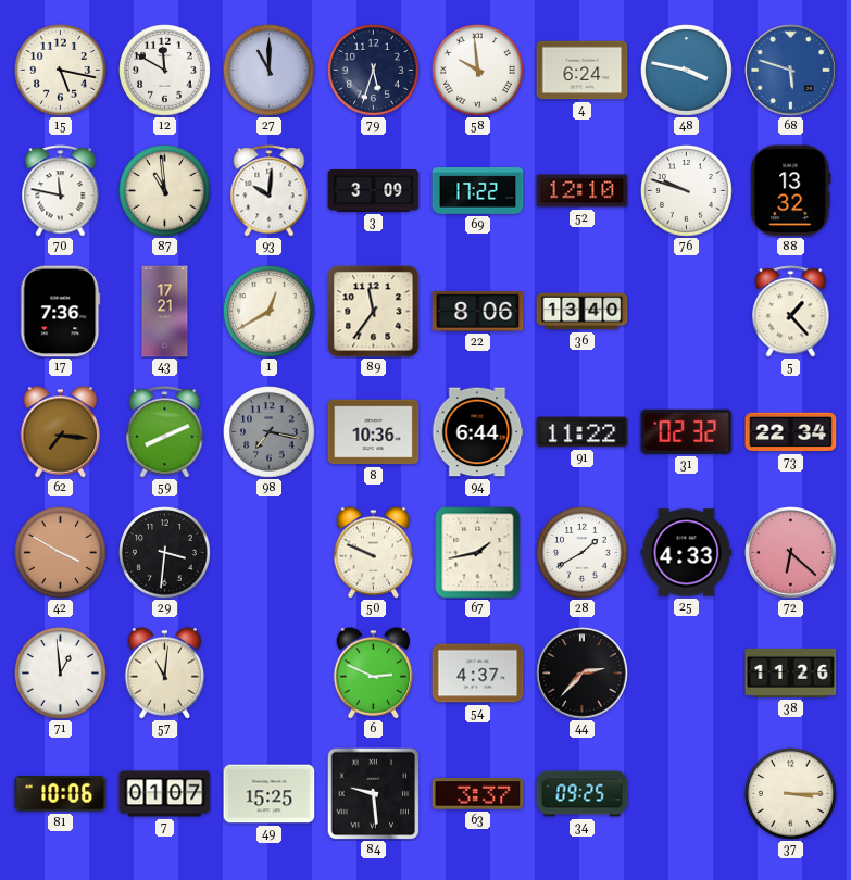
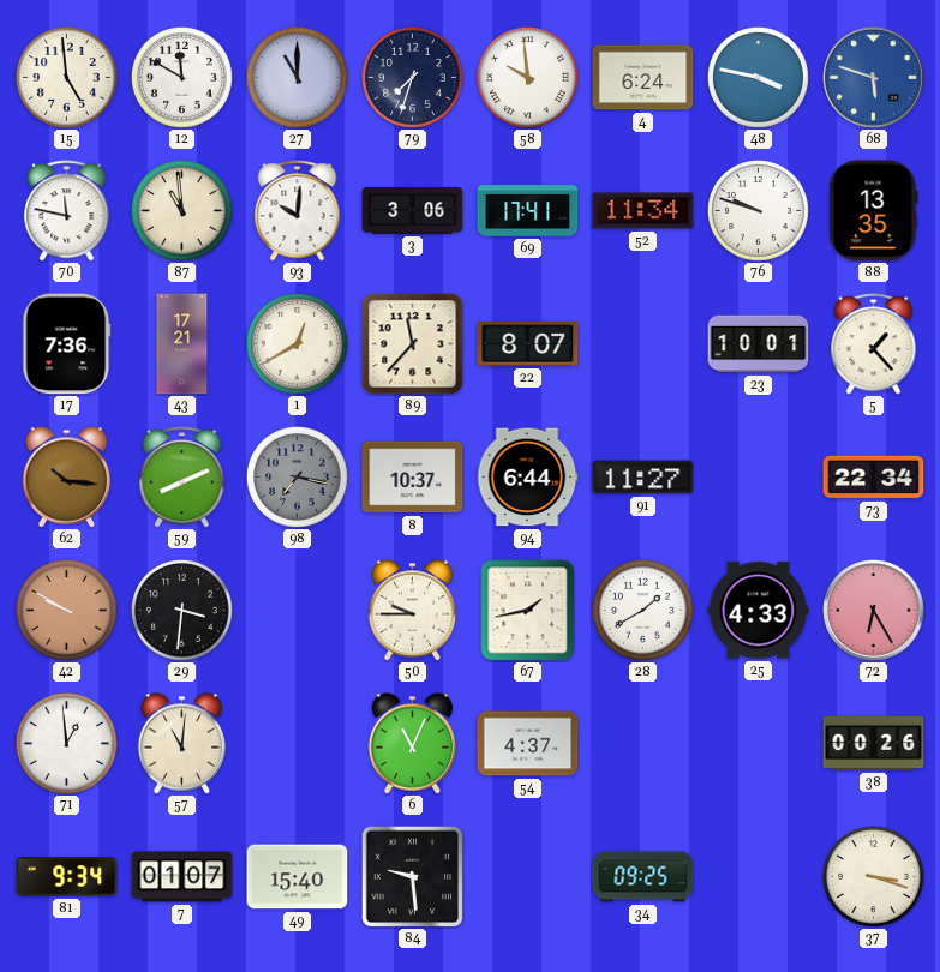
15: 5:17 -> 4:59 (67, 78)
79: 5:33 -> 7:33 (413, 78)
3: 3:09 -> 3:06 (413, 211)
69: 17:22 -> 17:41 (528, 211)
52: 12:10 -> 11:34 (643, 211)
88: 13:32 -> 13:35 (874, 211)
89: 11:36 -> 11:37 (413, 344)
22: 8:06 -> 8:07 (528, 344)
36: 13:40 -> none (583, 312)
23: none -> 10:01 (759, 344)
62: 7:16 -> 10:16 (67, 478)
8: 10:36 -> 10:37 (413, 478)
91: 11:22 -> 11:27 (643, 478)
31: 02:32 -> none (687, 431)
42: 3:50 -> 9:50 (67, 611)
50: 9:49 -> 9:45 (413, 611)
72: 6:22 -> 6:25 (874, 611)
6: 2:49 -> 11:04 (413, 744)
44: 2:37 -> none (583, 674)
38: 11:26 -> 00:26 (874, 743)
81: 10:06 -> 9:34 (67, 877)
49: 15:25 -> 15:40 (298, 877)
63: 3:37 -> none (478, 794)
37: 3:15 -> 3:18 (874, 877)
